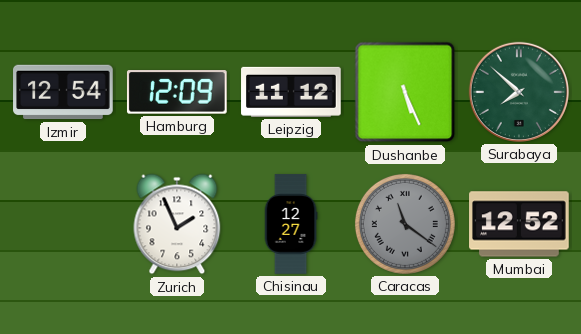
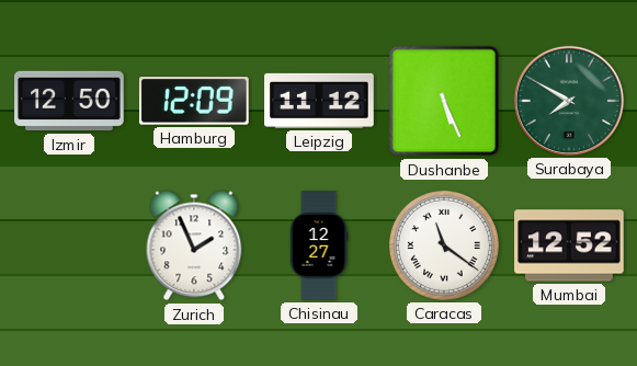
Izmir: 12:54 -> 12:50 (69, 101)
Surabaya: 7:52 -> 7:50 (569, 101)
Caracas dial: grey -> white (444, 245)
